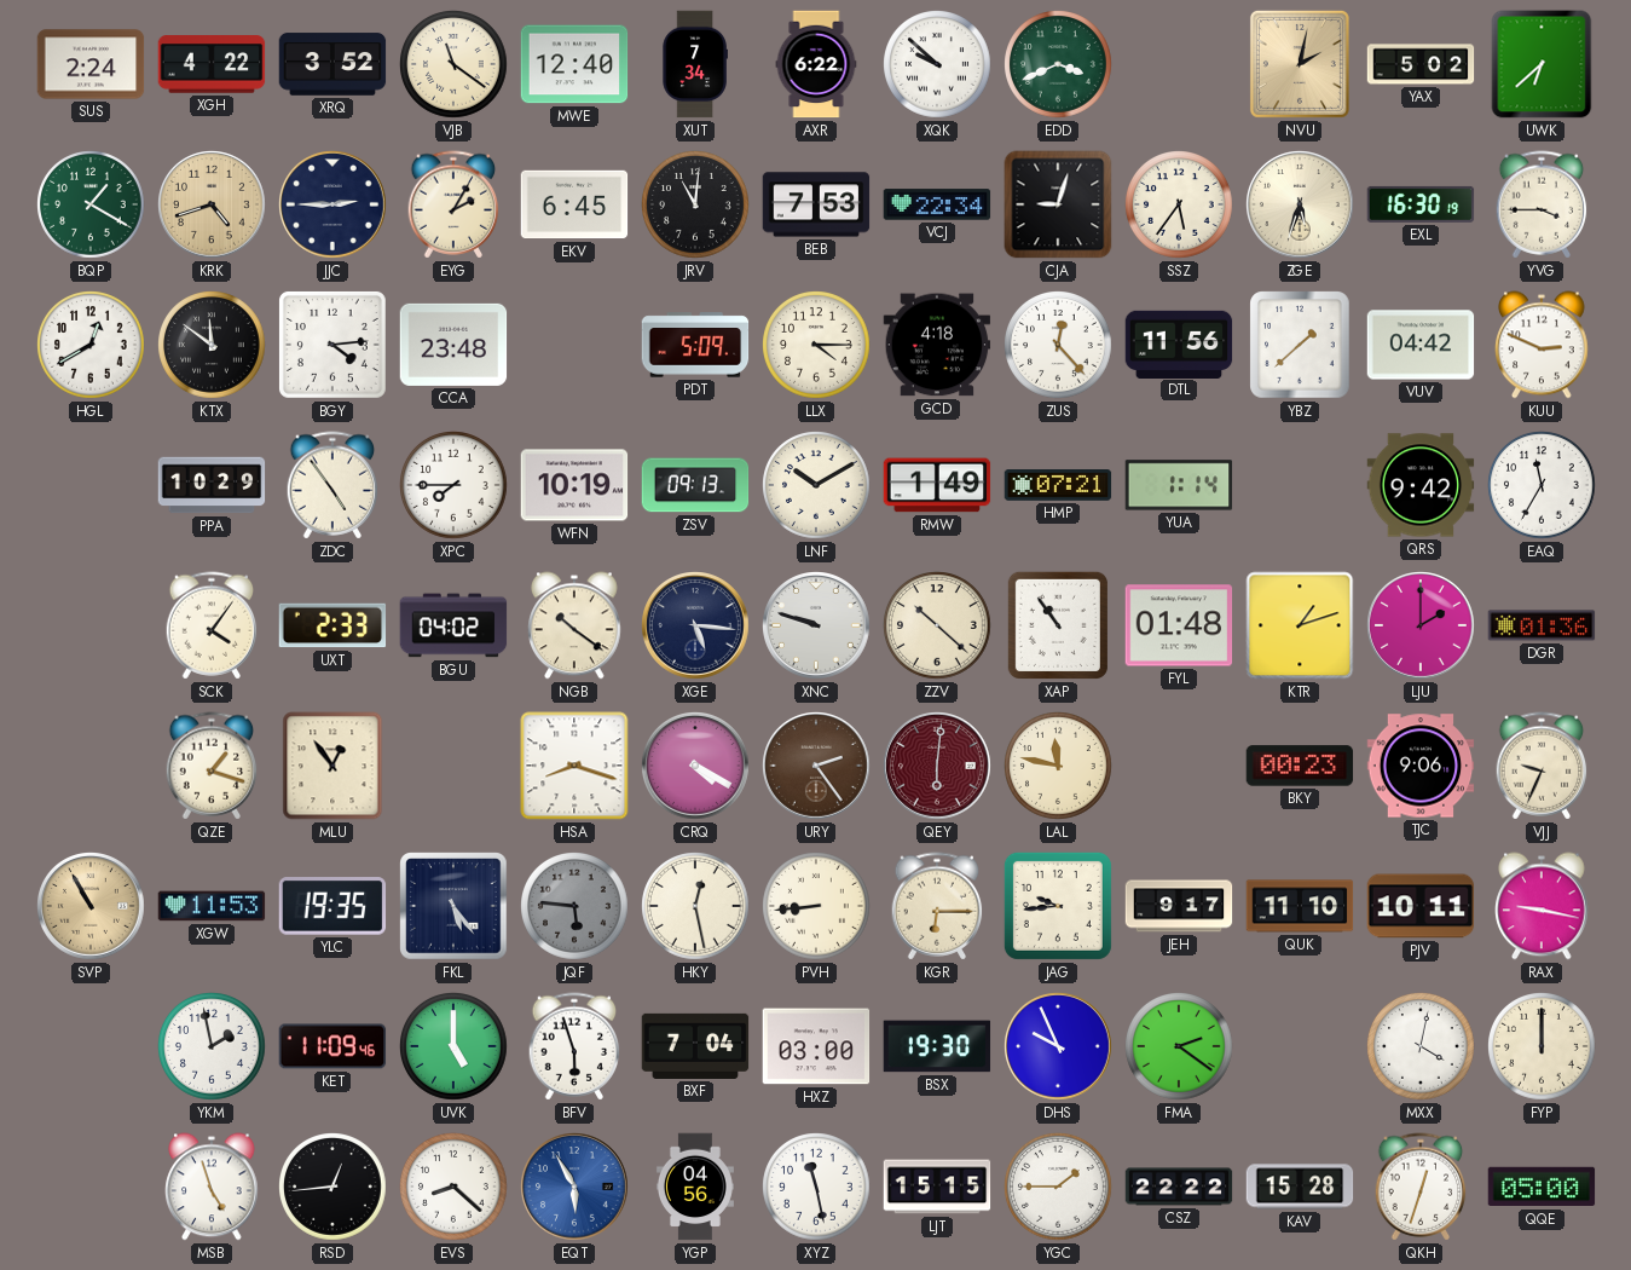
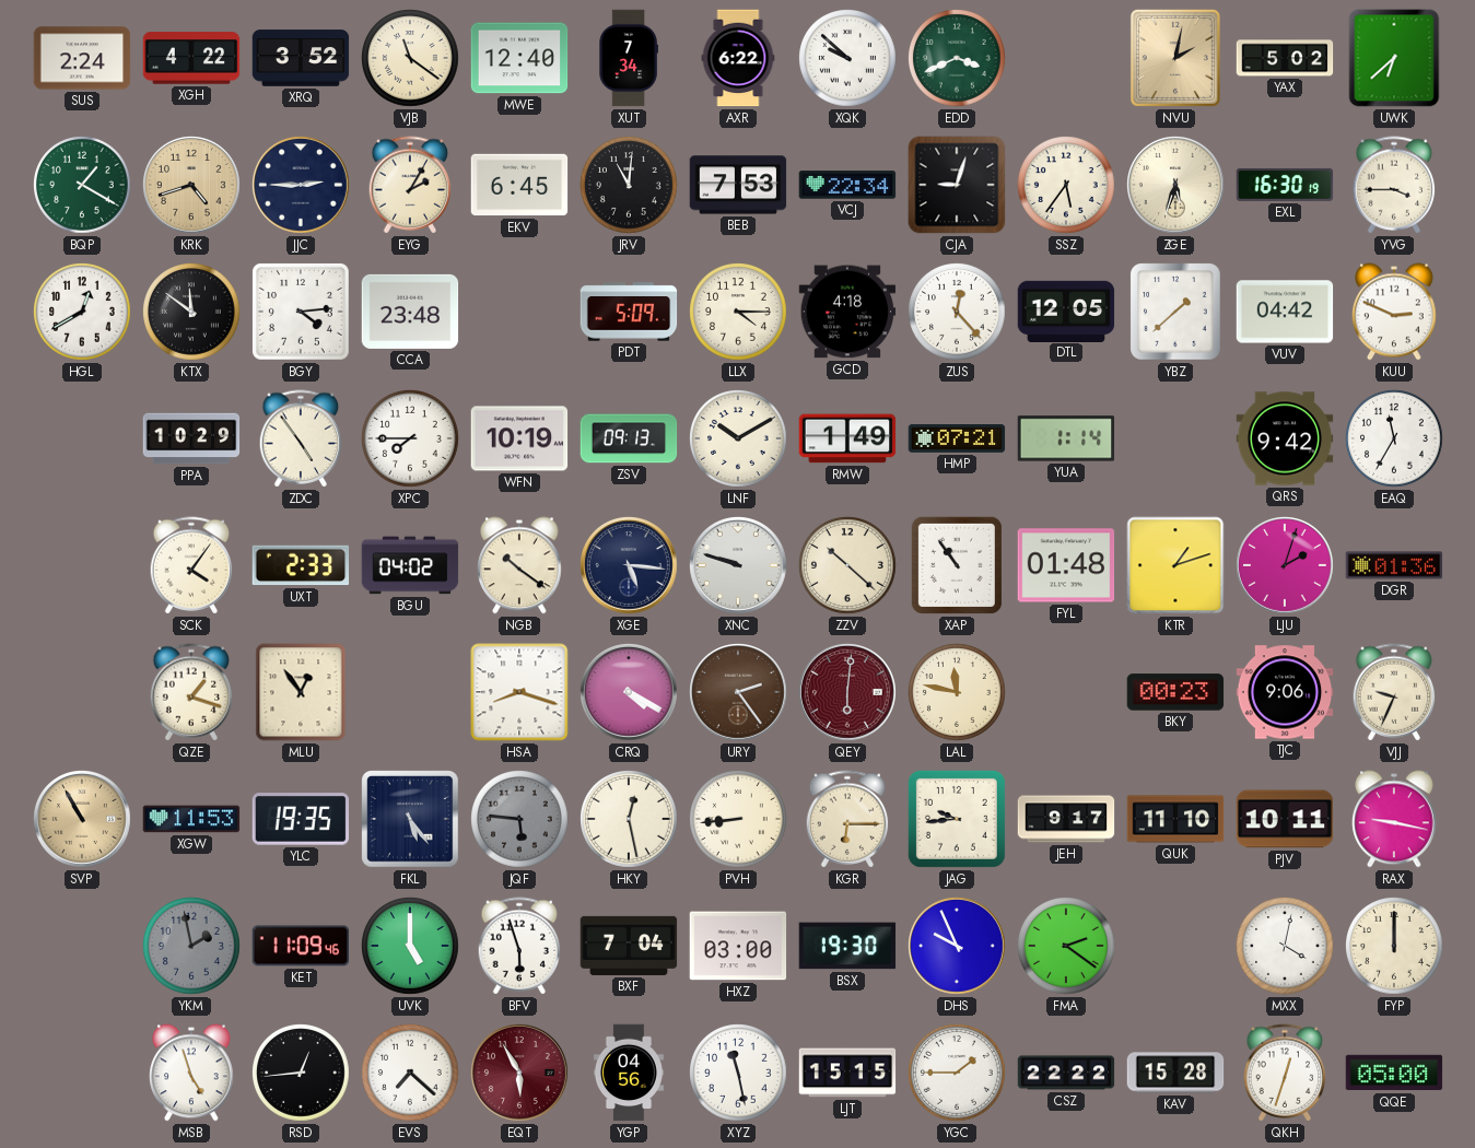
DTL: 11:56 -> 12:05 (1066, 311)
LJU: 2:00 -> 2:03 (1286, 566)
YKM dial: white -> grey (192, 947)
EVS: 8:22 -> 7:22 (411, 1074)
EQT dial: blue -> burgundy (520, 1074)
